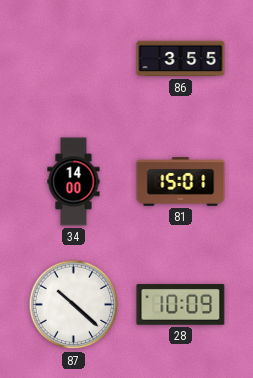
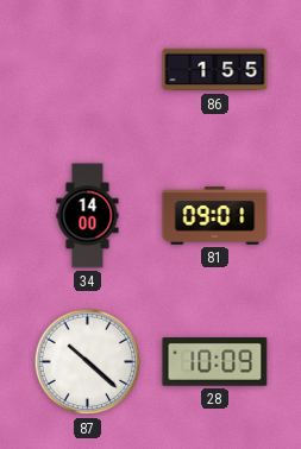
86: 3:55 -> 1:55 (215, 70)
81: 15:01 -> 09:01 (215, 216)
